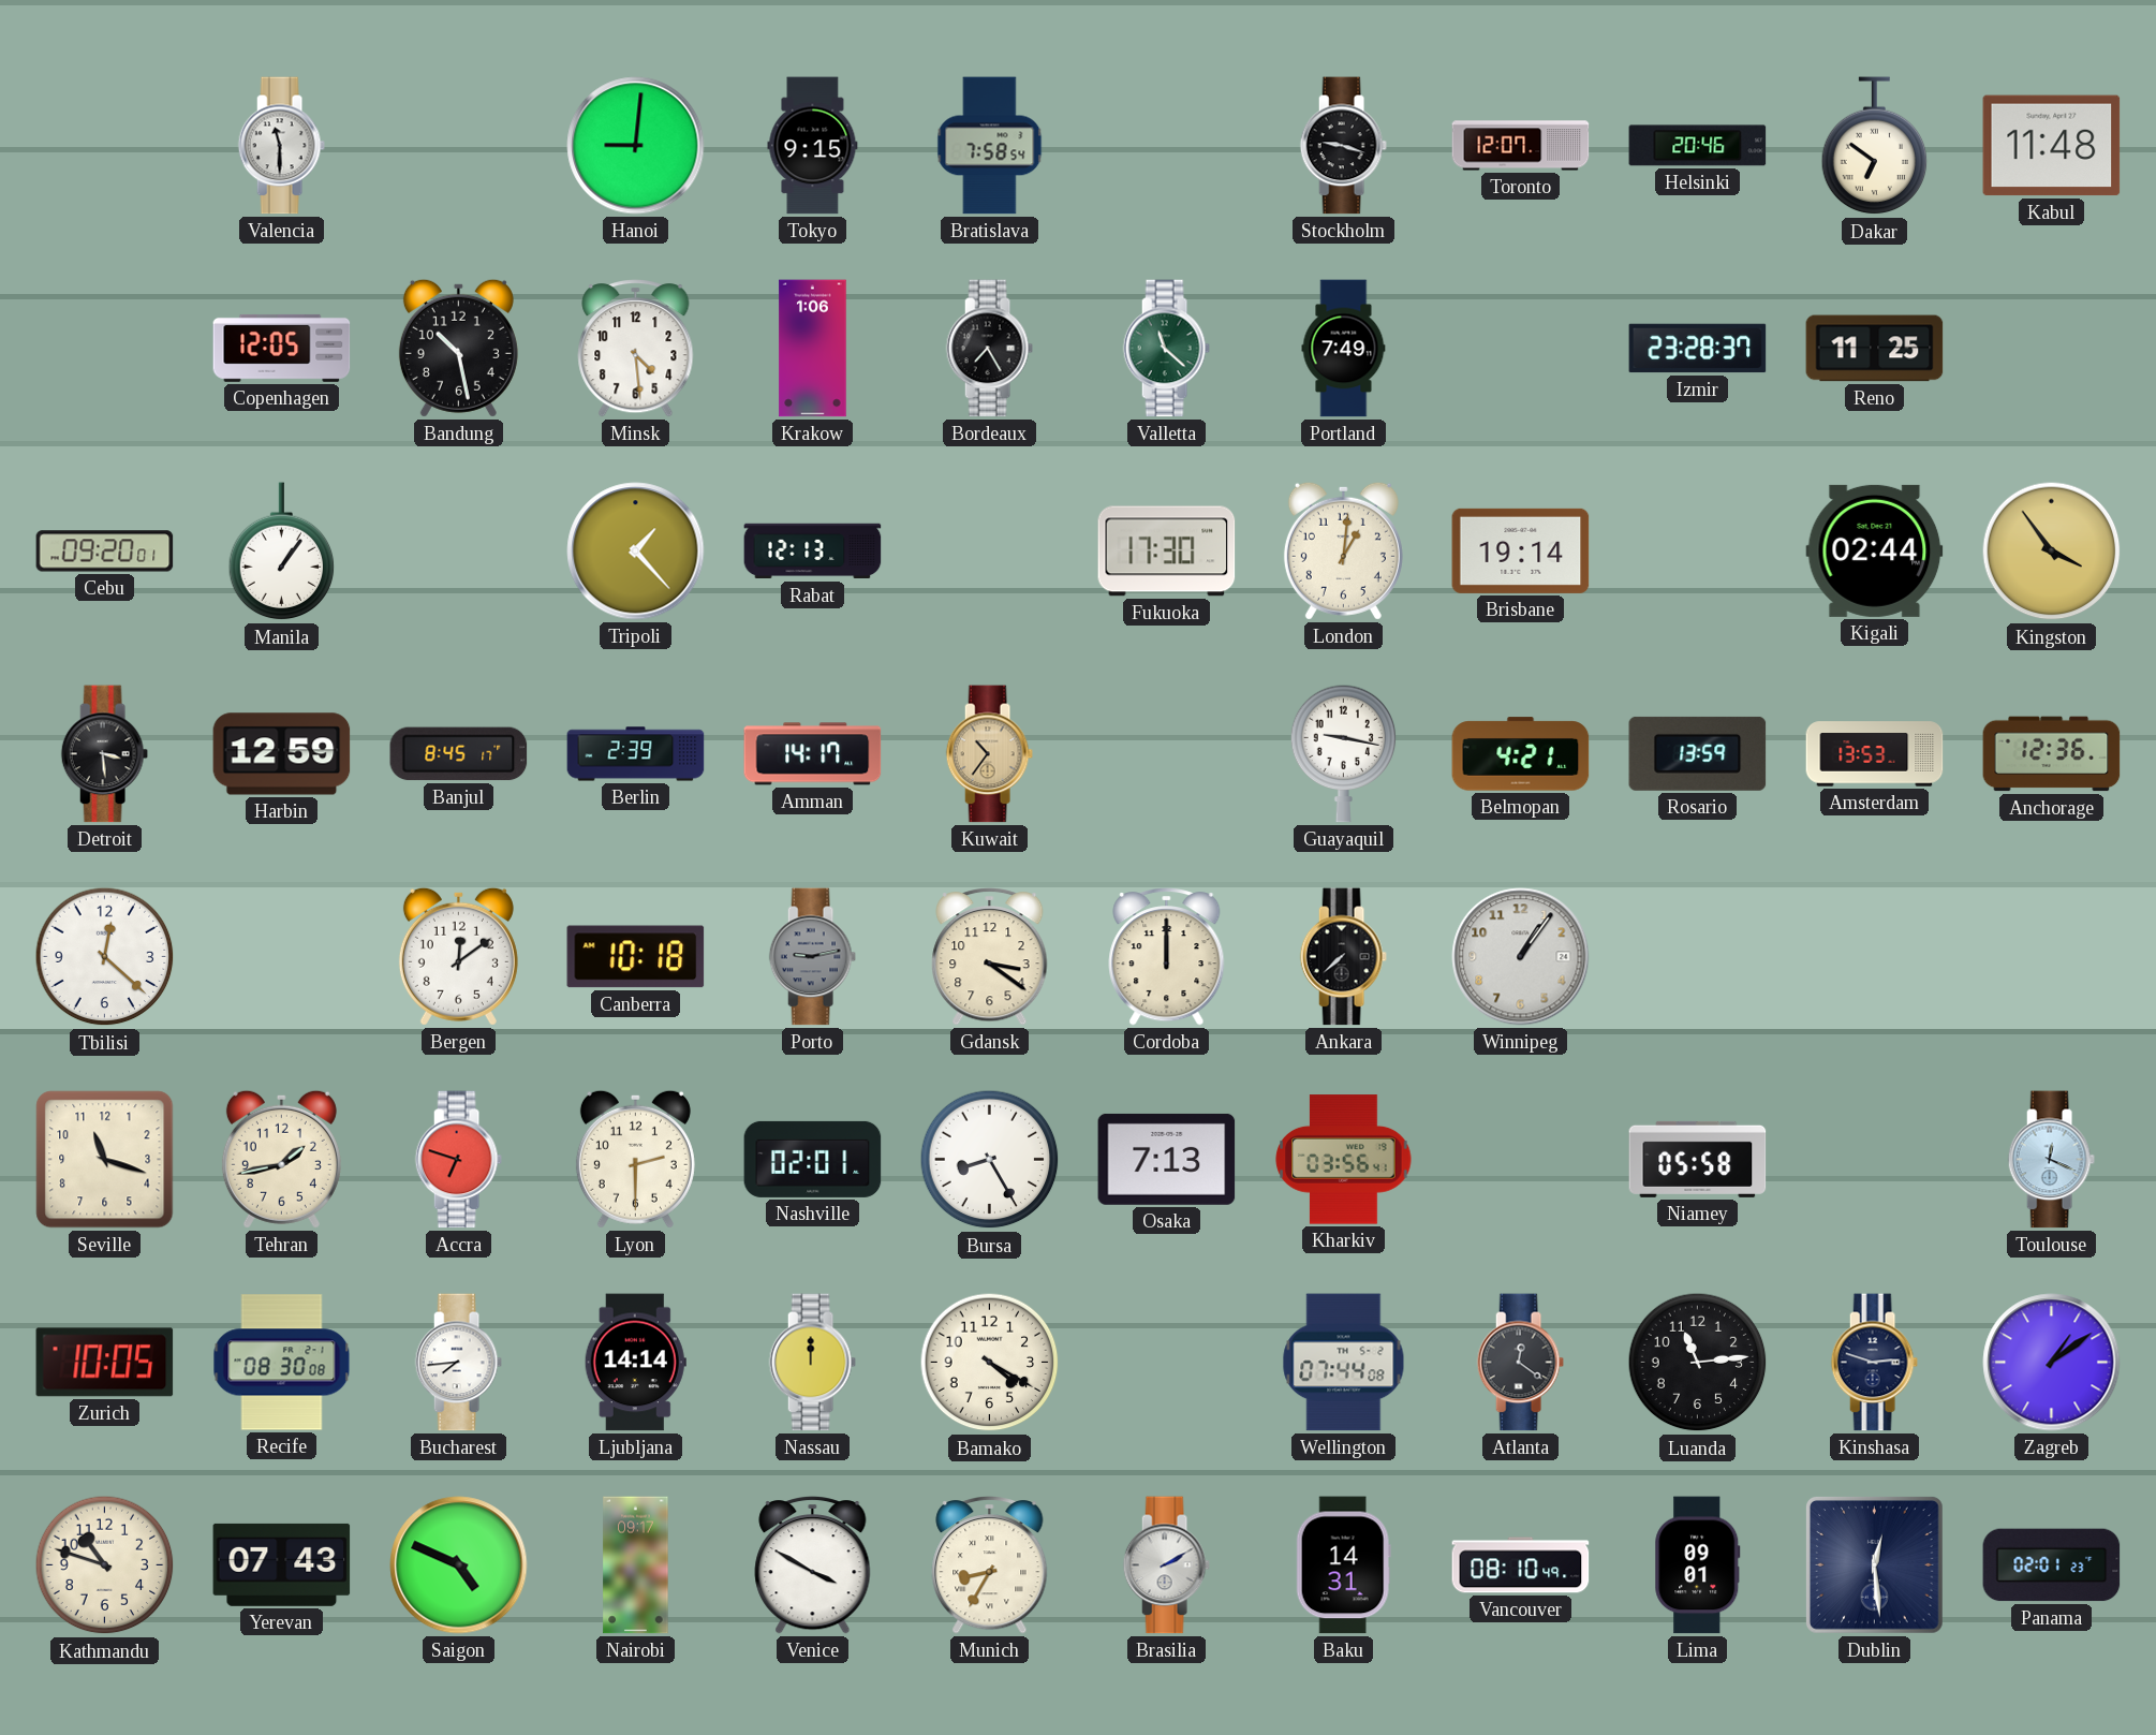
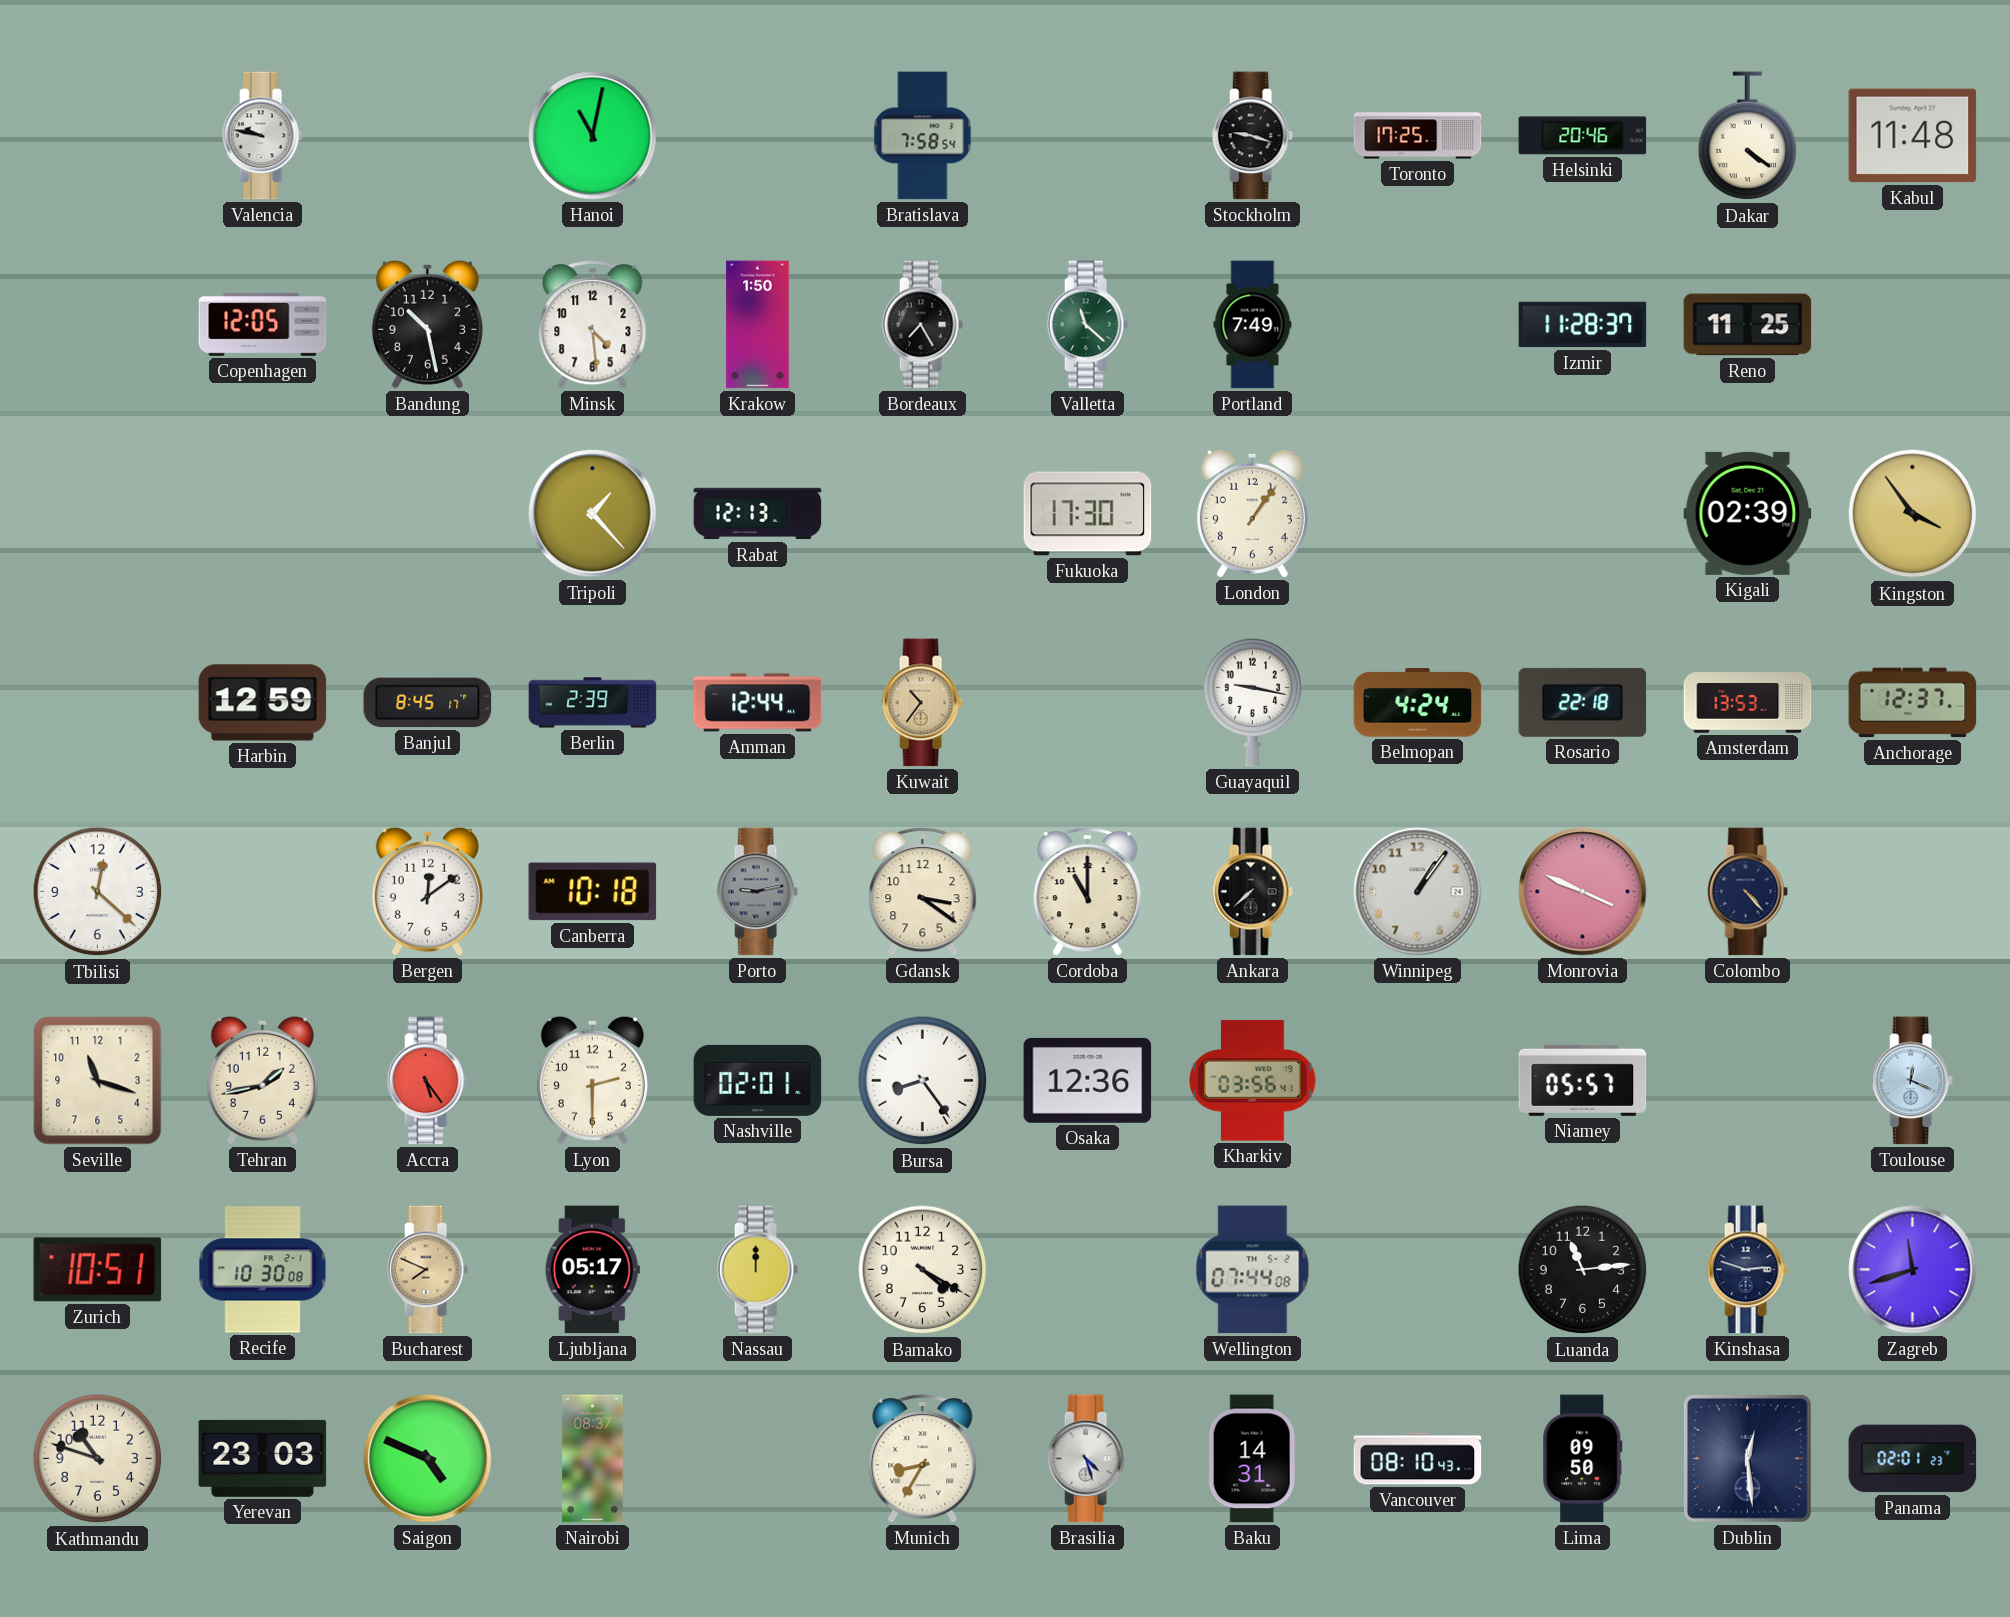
Valencia: 11:30 -> 9:47 (262, 136)
Hanoi: 9:01 -> 11:02 (593, 136)
Tokyo: 9:15 -> none (813, 146)
Toronto: 12:07 -> 17:25 (1418, 136)
Dakar: 6:51 -> 4:21 (1748, 136)
Krakow: 1:06 -> 1:50 (758, 325)
Izmir: 23:28 -> 11:28 (1583, 325)
Cebu: 09:20 -> none (105, 552)
Manila: 1:06 -> none (282, 552)
London: 1:01 -> 1:06 (1252, 513)
Brisbane: 19:14 -> none (1521, 550)
Kigali: 02:44 -> 02:39 (1748, 513)
Detroit: 3:29 -> none (104, 754)
Amman: 14:17 -> 12:44 (758, 703)
Belmopan: 4:21 -> 4:24 (1418, 703)
Rosario: 13:59 -> 22:18 (1583, 702)
Anchorage: 12:36 -> 12:37 (1913, 703)
Cordoba: 12:00 -> 11:00 (1088, 892)
Monrovia: none -> 3:49 (1583, 892)
Colombo: none -> 4:23 (1747, 892)
Accra: 6:48 -> 5:24 (427, 1081)
Bursa: 8:25 -> 8:24 (923, 1081)
Osaka: 7:13 -> 12:36 (1088, 1080)
Niamey: 05:58 -> 05:57 (1583, 1080)
Zurich: 10:05 -> 10:51 (98, 1270)
Recife: 08:30 -> 10:30 (263, 1270)
Bucharest: 7:44 -> 7:49 (427, 1270)
Bucharest dial: white -> champagne (427, 1270)
Ljubljana: 14:14 -> 05:17 (592, 1270)
Atlanta: 12:21 -> none (1520, 1363)
Zagreb: 1:09 -> 11:42 (1913, 1270)
Yerevan: 07:43 -> 23:03 (263, 1458)
Nairobi: 09:17 -> 08:37 (593, 1459)
Venice: 3:50 -> none (813, 1565)
Brasilia: 2:10 -> 4:27 (1087, 1459)
Vancouver: 08:10:49 -> 08:10:43 (1418, 1459)
Lima: 09:01 -> 09:50 (1583, 1459)
